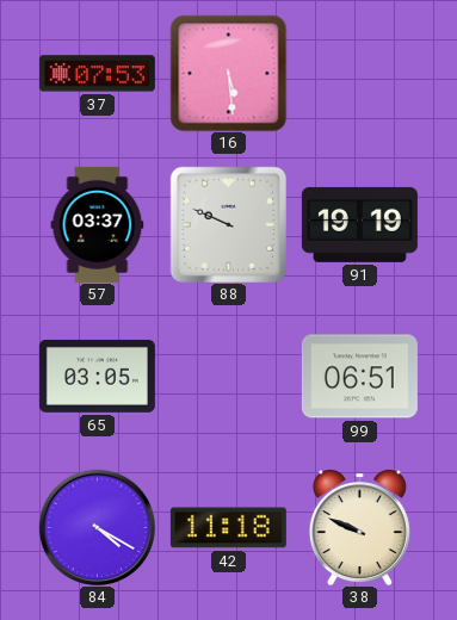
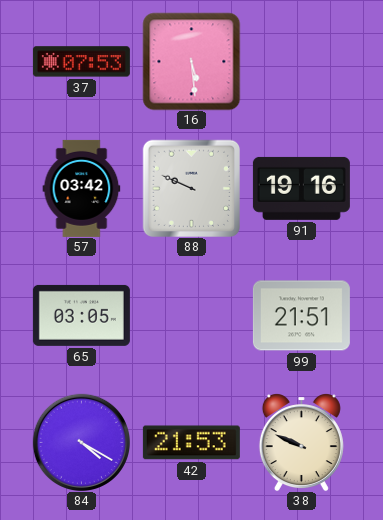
57: 03:37 -> 03:42 (82, 188)
91: 19:19 -> 19:16 (301, 188)
99: 06:51 -> 21:51 (301, 316)
42: 11:18 -> 21:53 (191, 443)
